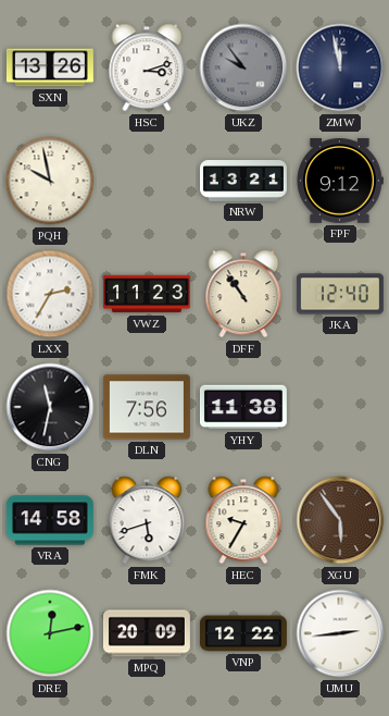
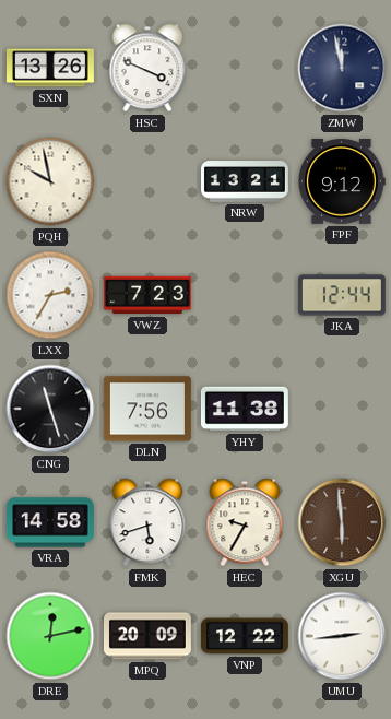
HSC: 3:12 -> 3:49 (147, 68)
UKZ: 9:54 -> none (243, 67)
VWZ: 11:23 -> 7:23 (147, 295)
DFF: 10:54 -> none (243, 294)
JKA: 12:40 -> 12:44 (342, 295)
CNG: 11:32 -> 11:27 (50, 409)
XGU: 5:54 -> 5:59 (342, 522)
